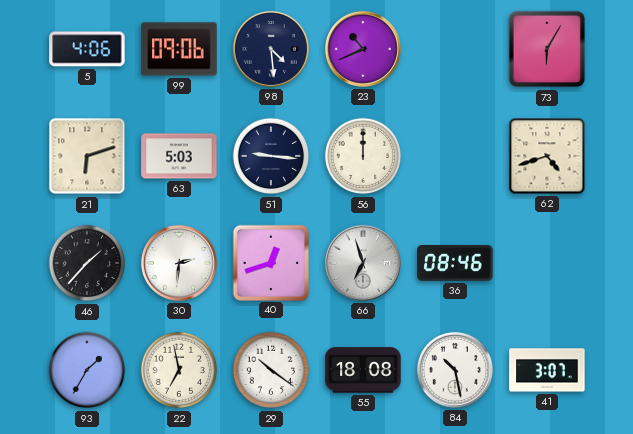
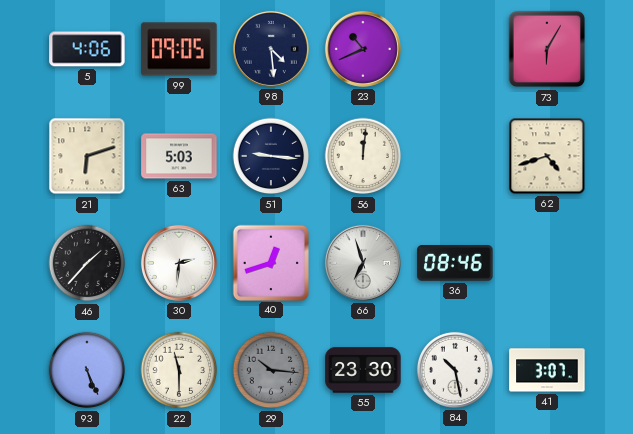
99: 09:06 -> 09:05 (179, 49)
56: 12:00 -> 12:01 (363, 156)
93: 1:35 -> 5:26 (87, 370)
22: 6:58 -> 11:30 (179, 370)
29: 10:21 -> 10:16 (271, 370)
29 dial: white -> grey (271, 370)
55: 18:08 -> 23:30 (363, 370)
